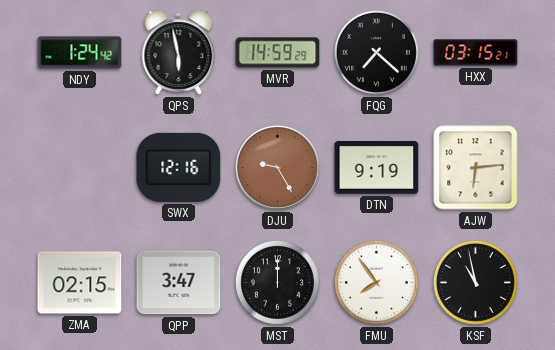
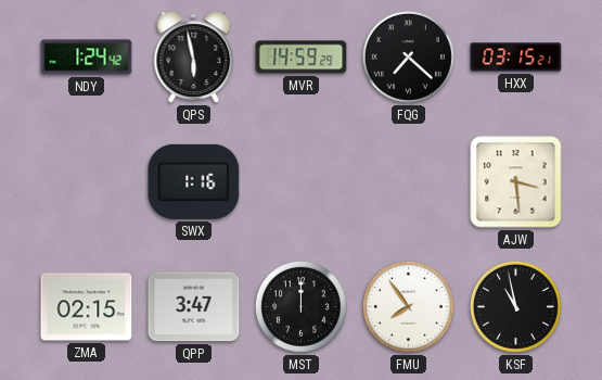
SWX: 12:16 -> 1:16 (194, 181)
DJU: 9:25 -> none (278, 168)
DTN: 9:19 -> none (377, 168)
AJW: 6:14 -> 3:29 (516, 182)
